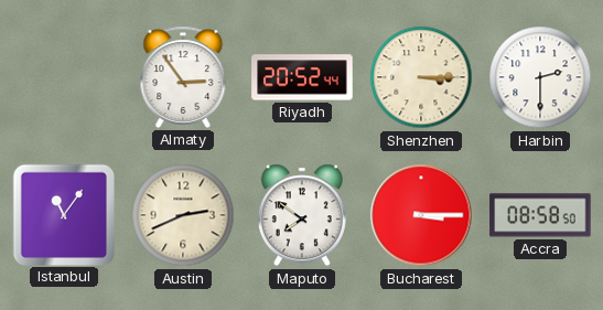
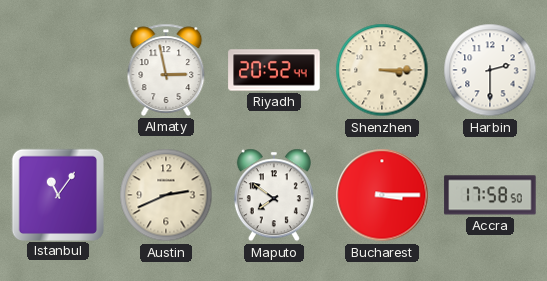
Almaty: 2:54 -> 2:58 (166, 70)
Accra: 08:58 -> 17:58 (490, 195)
